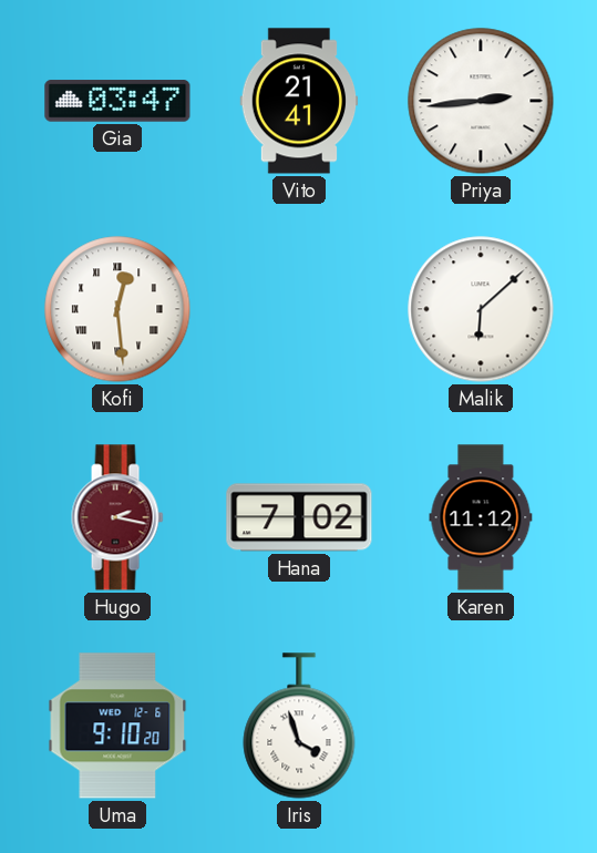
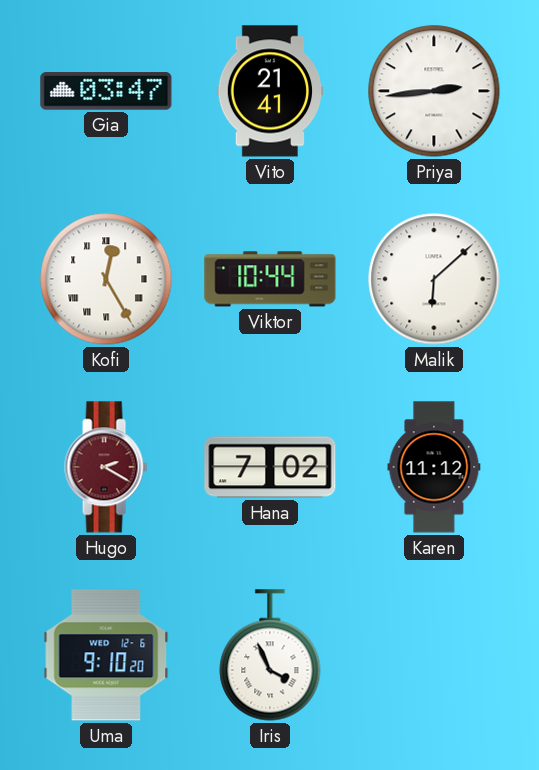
Kofi: 12:29 -> 12:25 (106, 279)
Viktor: none -> 10:44 (270, 279)
Hugo: 2:17 -> 2:20 (106, 467)
Iris: 3:57 -> 3:56 (270, 655)
